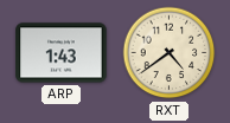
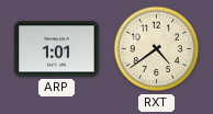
ARP: 1:43 -> 1:01 (57, 49)
